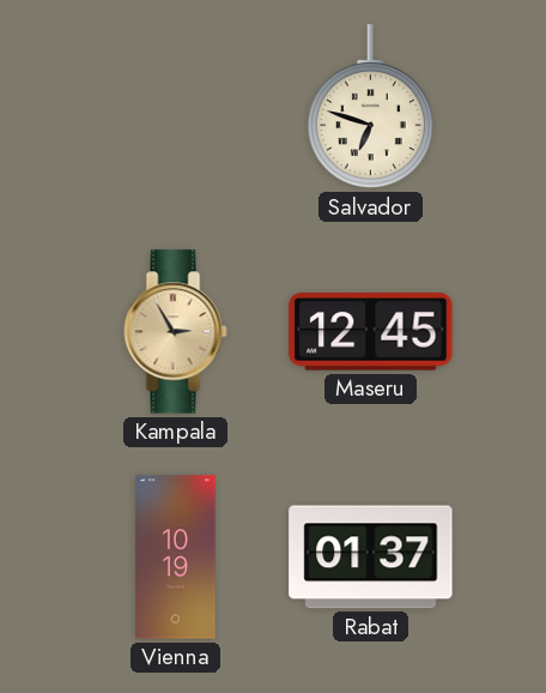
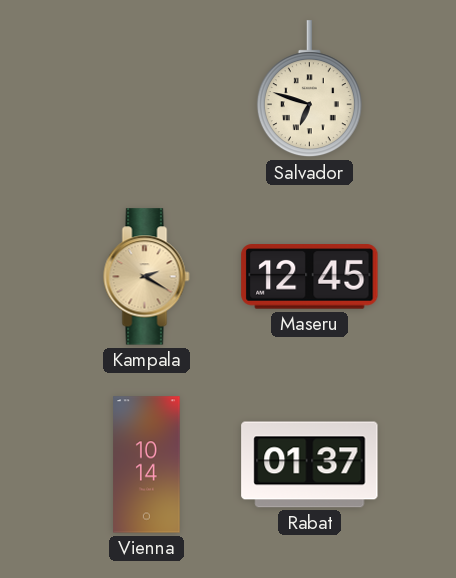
Kampala: 2:55 -> 2:20 (147, 277)
Vienna: 10:19 -> 10:14 (147, 465)
